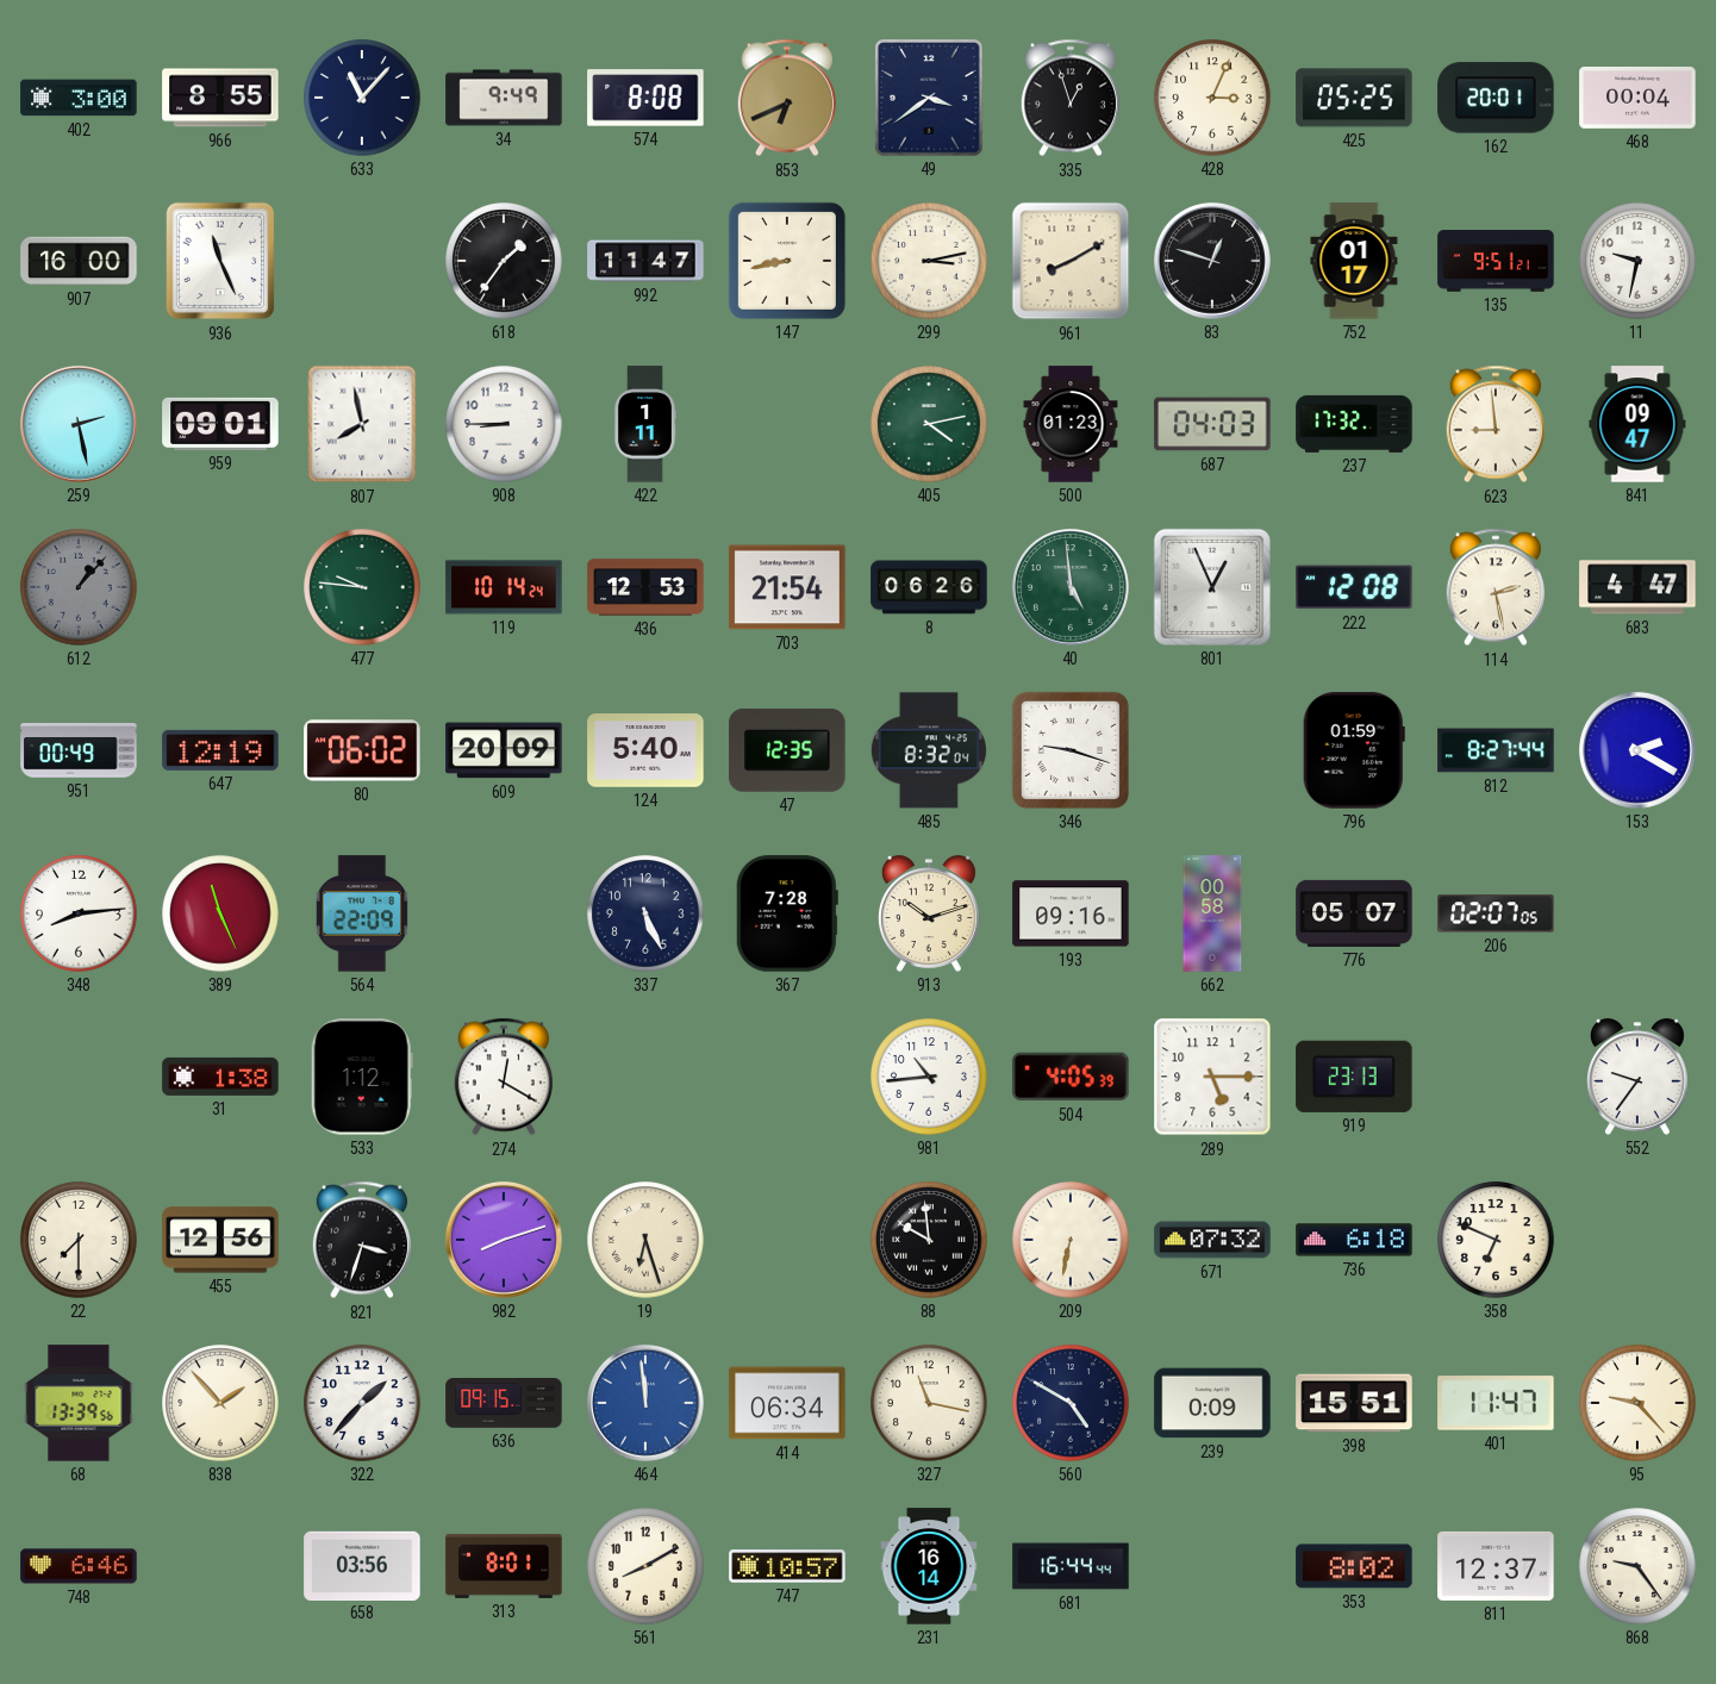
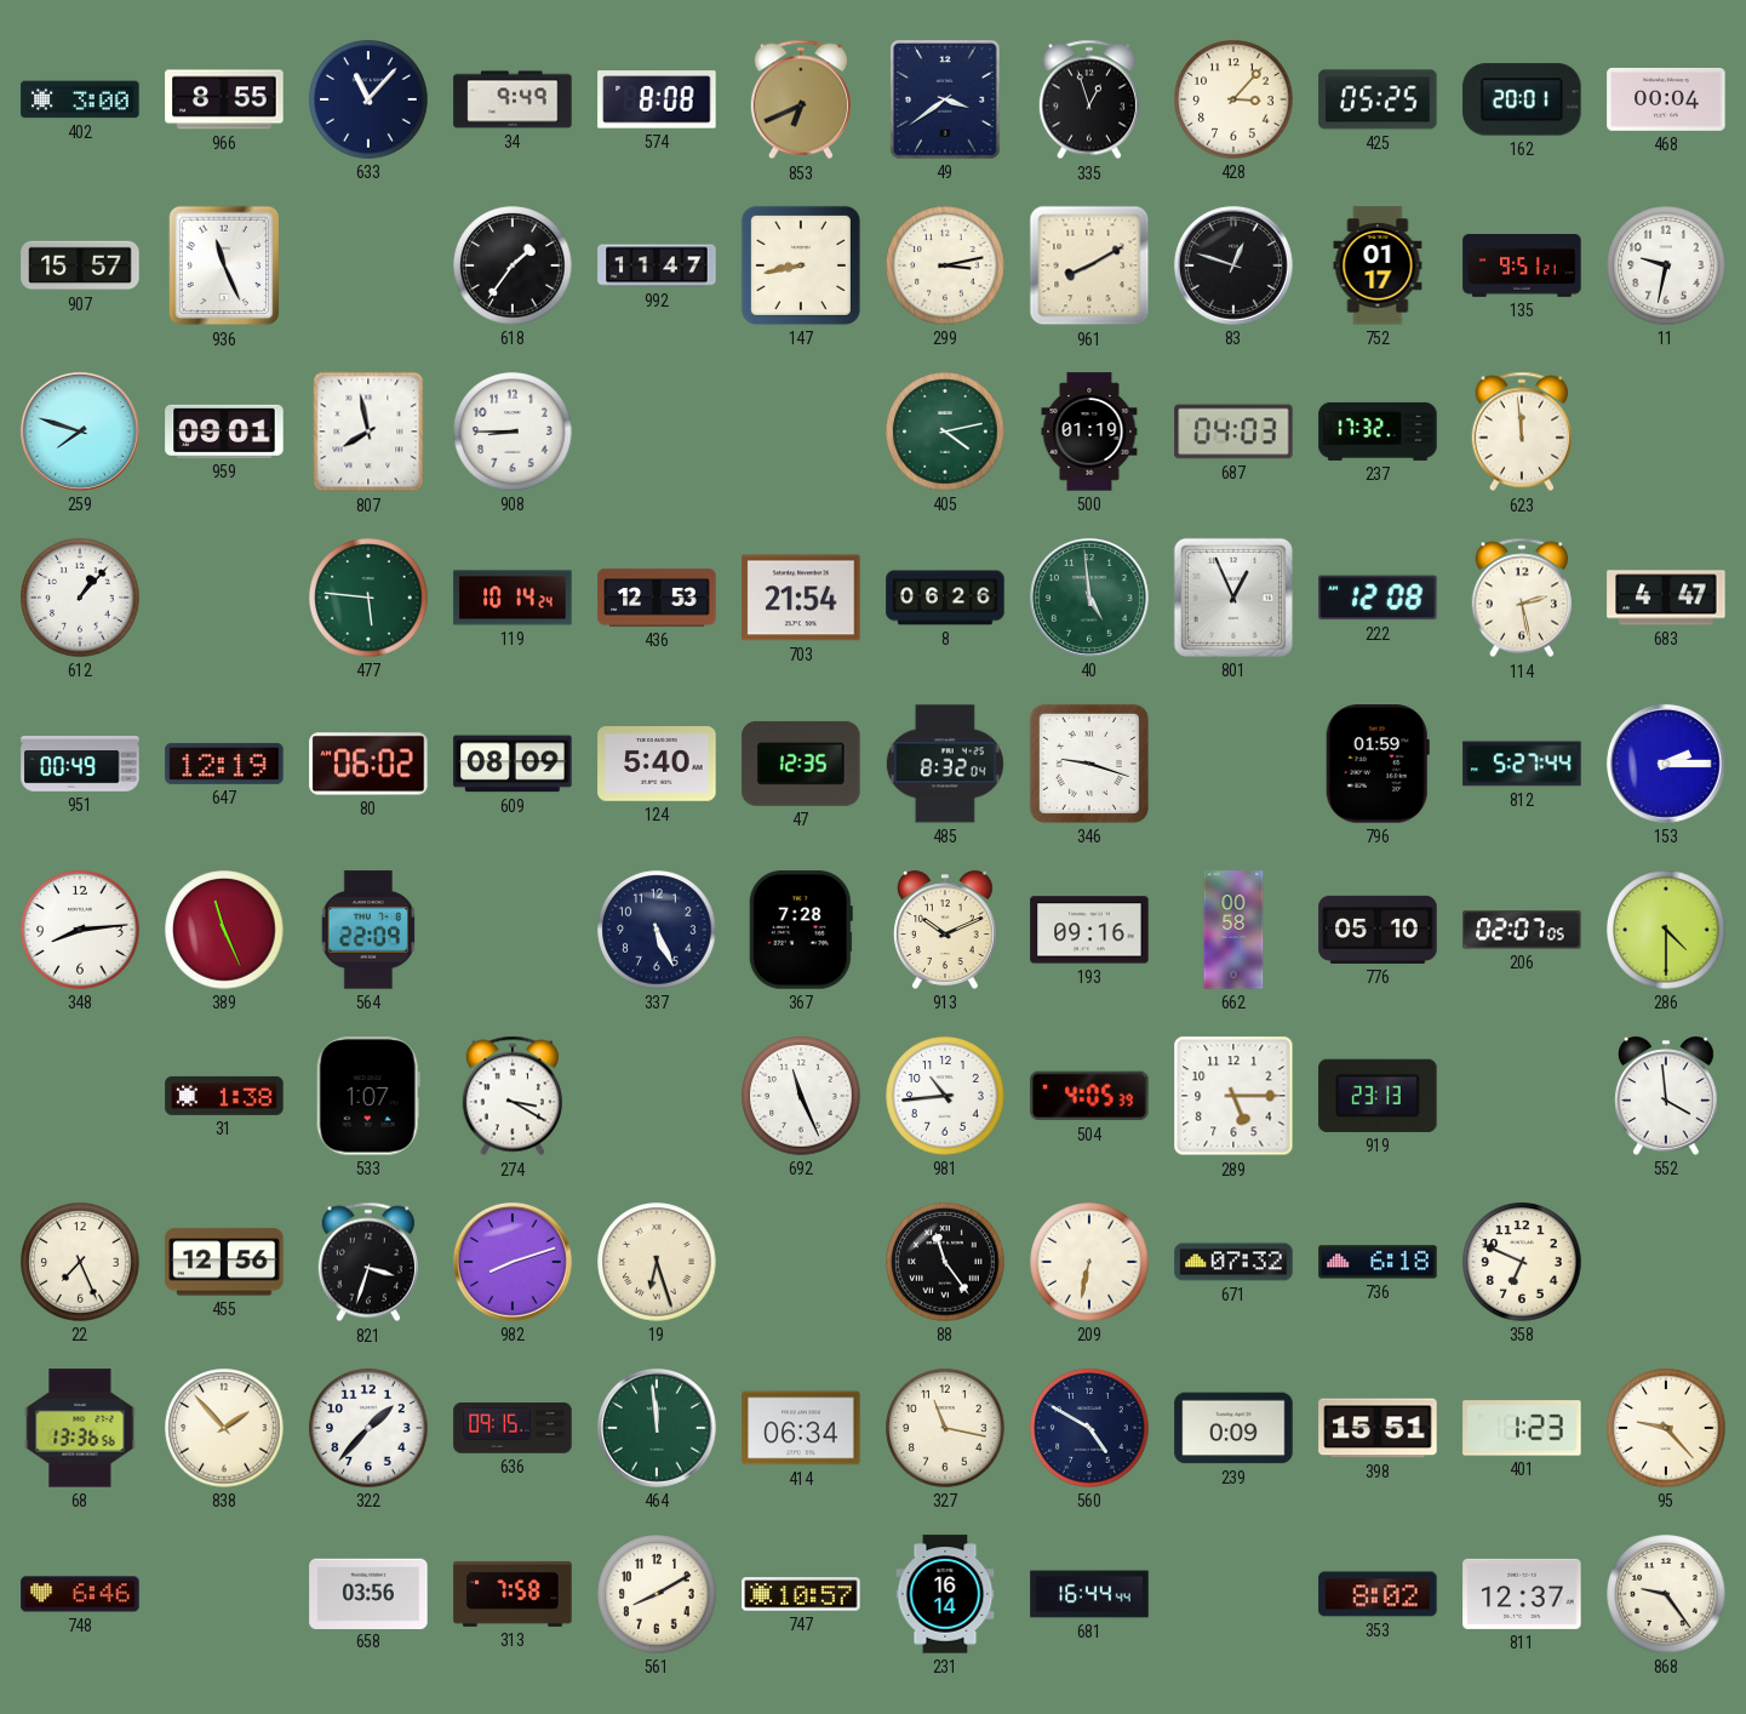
428: 3:04 -> 3:07 (1233, 99)
907: 16:00 -> 15:57 (80, 265)
259: 2:28 -> 7:48 (80, 432)
422: 1:11 -> none (645, 424)
500: 01:23 -> 01:19 (1089, 432)
623: 8:59 -> 11:59 (1522, 432)
841: 09:47 -> none (1637, 424)
612 dial: grey -> white (80, 598)
477: 9:46 -> 5:46 (368, 598)
609: 20:09 -> 08:09 (513, 764)
812: 8:27 -> 5:27 (1522, 764)
153: 2:20 -> 2:15 (1666, 764)
913: 10:12 -> 10:11 (945, 930)
776: 05:07 -> 05:10 (1378, 930)
286: none -> 4:30 (1666, 930)
533: 1:12 -> 1:07 (368, 1096)
274: 12:20 -> 3:20 (513, 1096)
692: none -> 11:26 (801, 1096)
552: 9:36 -> 3:59 (1666, 1096)
22: 7:30 -> 7:26 (80, 1262)
88: 9:59 -> 11:24 (945, 1262)
68: 13:39 -> 13:36 (80, 1428)
464 dial: blue -> green (657, 1428)
401: 11:47 -> 1:23 (1522, 1428)
313: 8:01 -> 7:58 (513, 1594)
